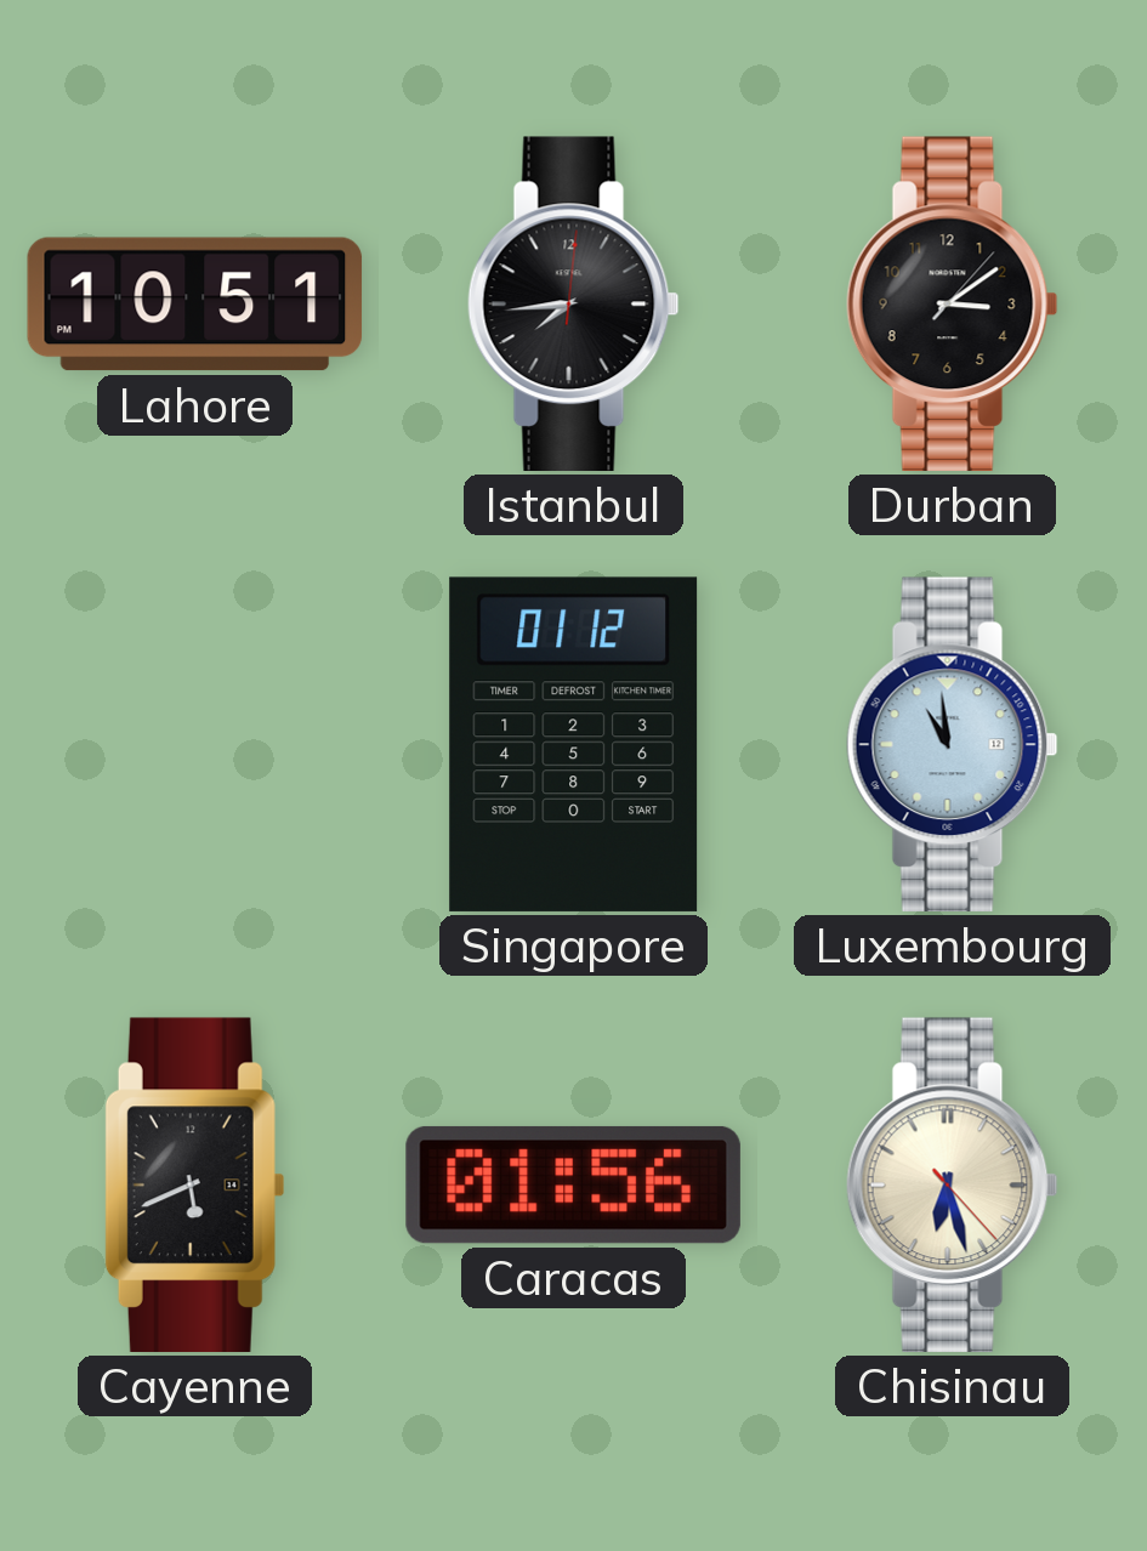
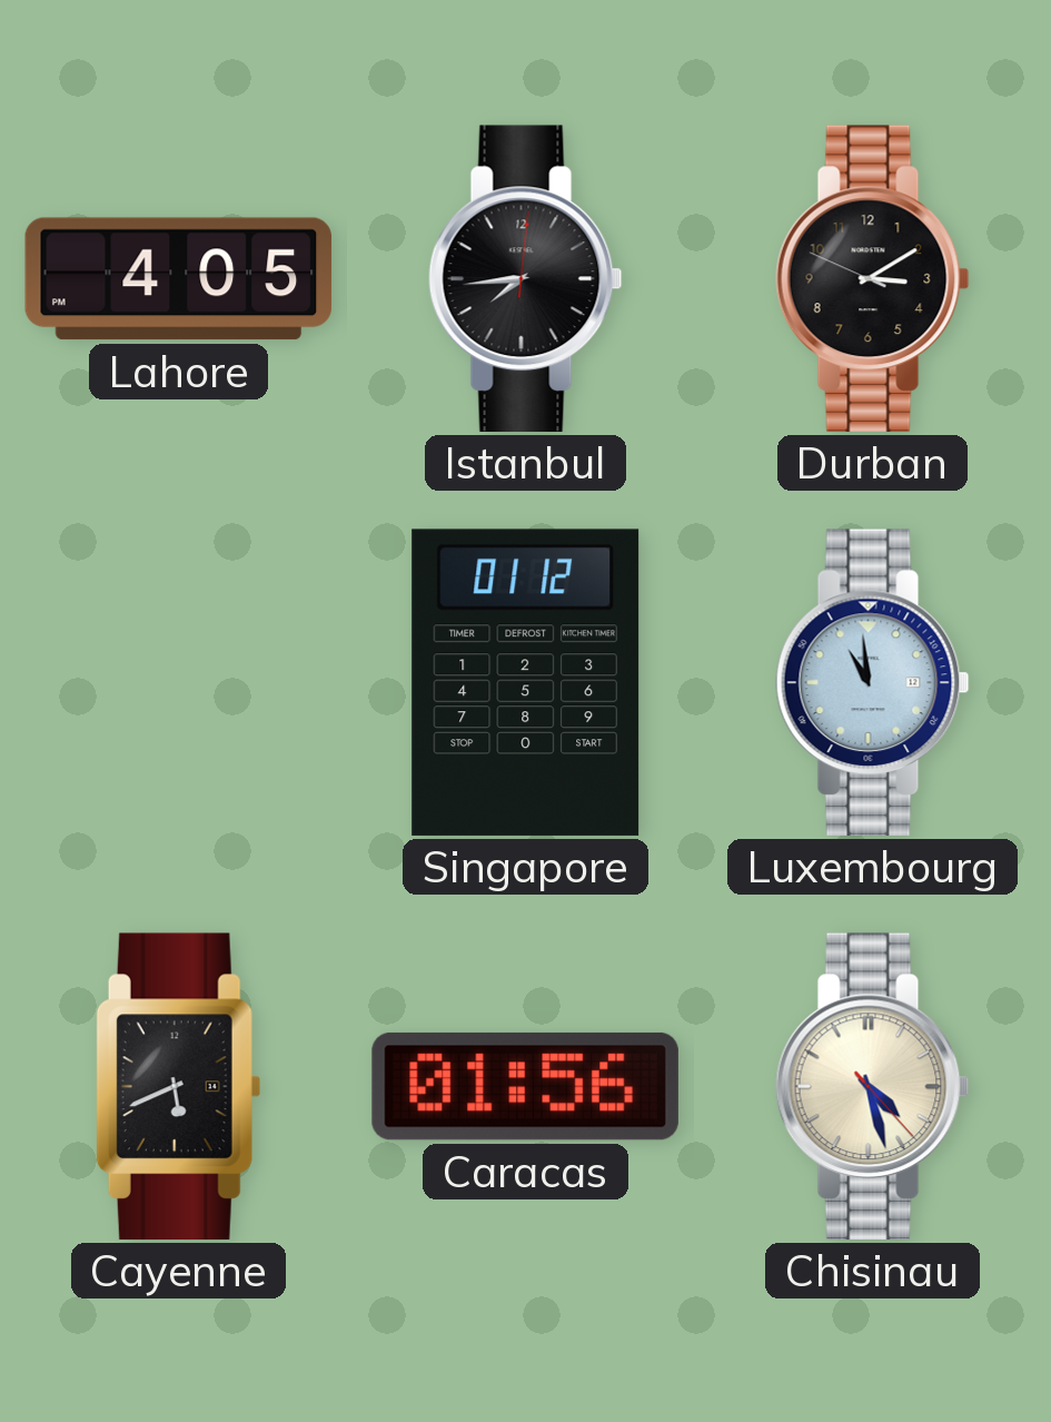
Lahore: 10:51 -> 4:05 (179, 279)
Durban: 3:09:07 -> 3:09:49 (872, 278)
Chisinau: 6:27 -> 4:27 (872, 1086)
